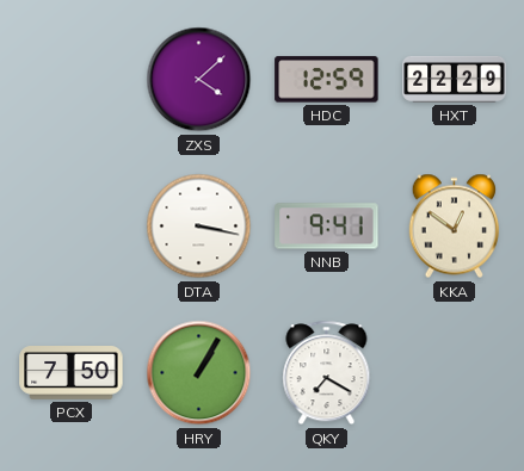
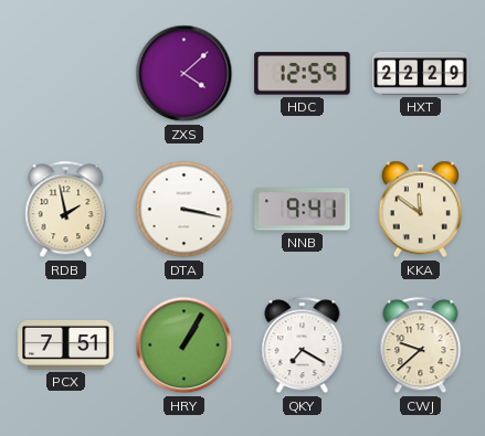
RDB: none -> 1:58 (66, 210)
KKA: 12:51 -> 11:51 (420, 210)
PCX: 7:50 -> 7:51 (66, 345)
CWJ: none -> 9:38 (421, 345)
